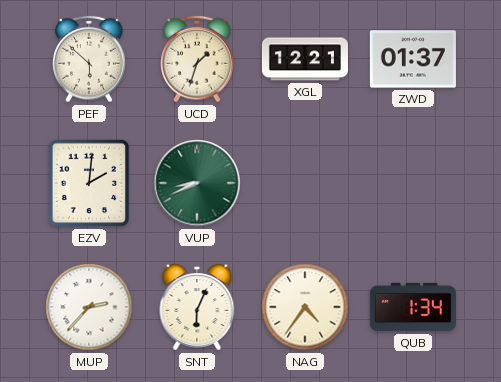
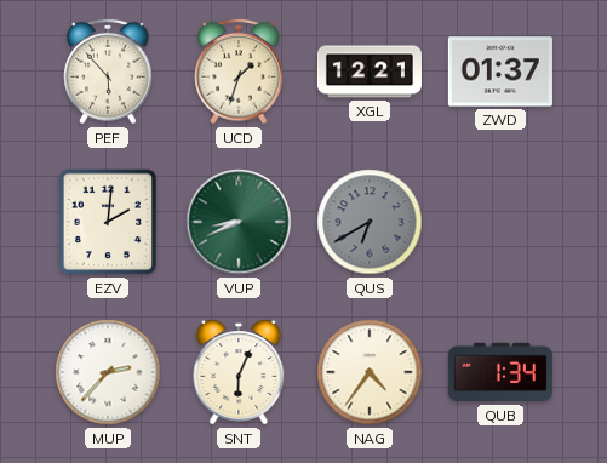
PEF: 5:52 -> 5:53 (108, 72)
QUS: none -> 6:40 (370, 222)
